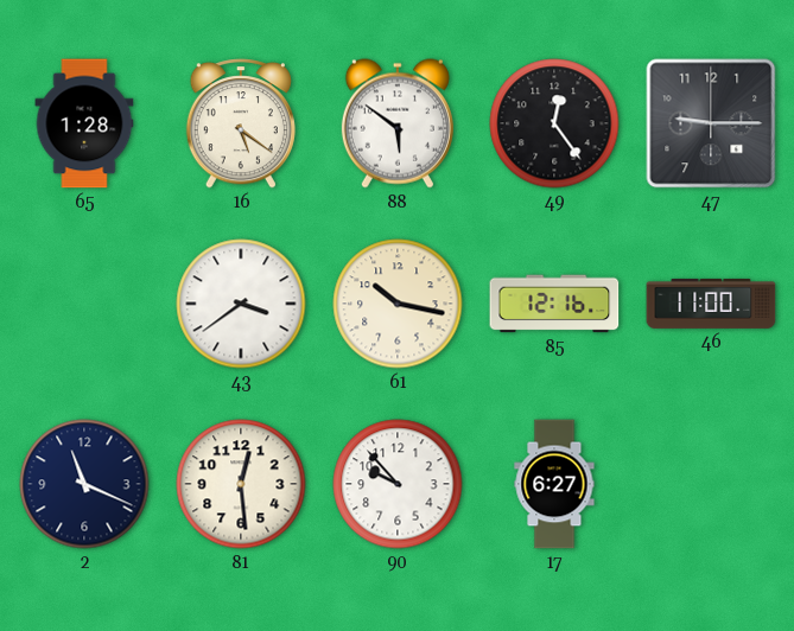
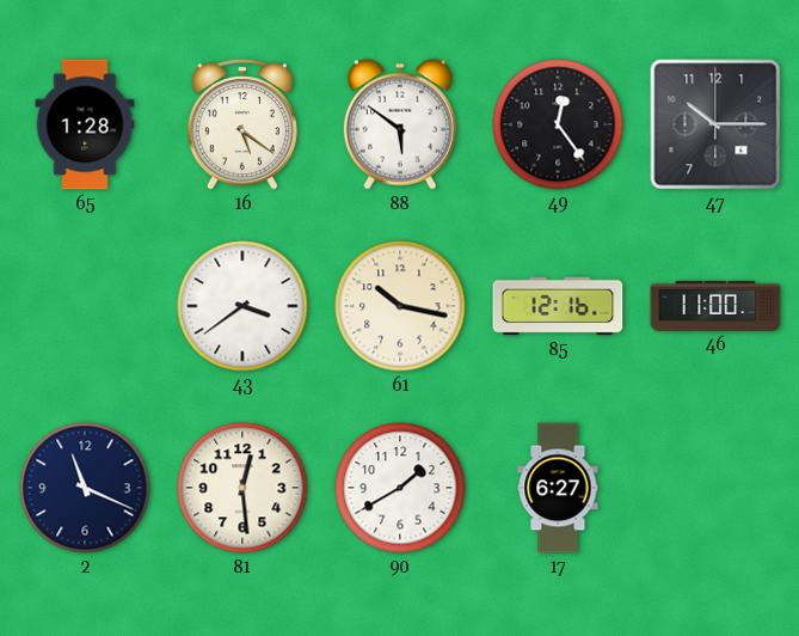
47: 9:15 -> 10:15 (715, 124)
90: 9:53 -> 1:40 (400, 488)
